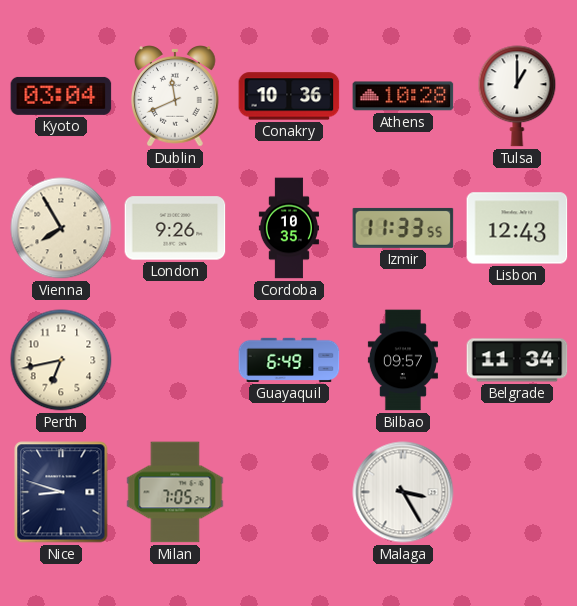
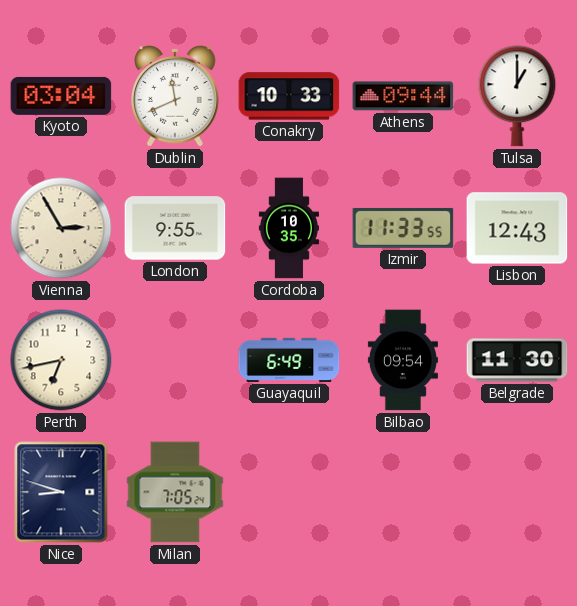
Conakry: 10:36 -> 10:33 (289, 96)
Athens: 10:28 -> 09:44 (403, 96)
Vienna: 7:55 -> 2:55 (61, 228)
London: 9:26 -> 9:55 (175, 228)
Bilbao: 09:57 -> 09:54 (403, 360)
Belgrade: 11:34 -> 11:30 (517, 360)
Malaga: 3:25 -> none (403, 492)
